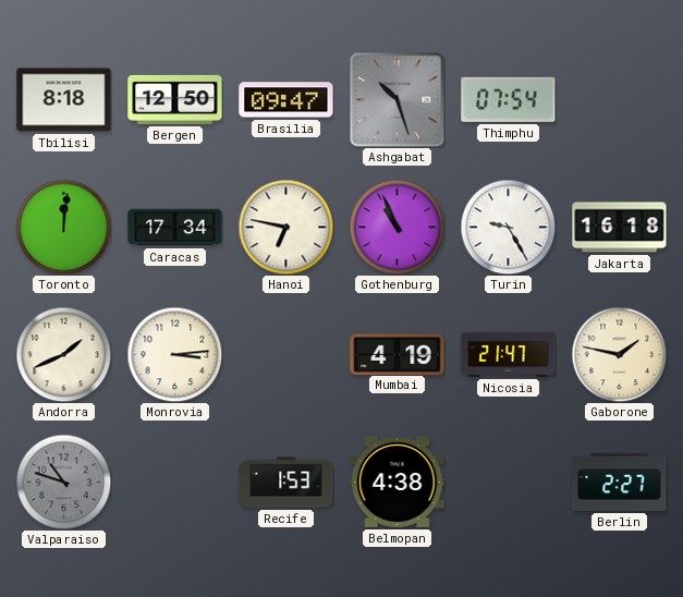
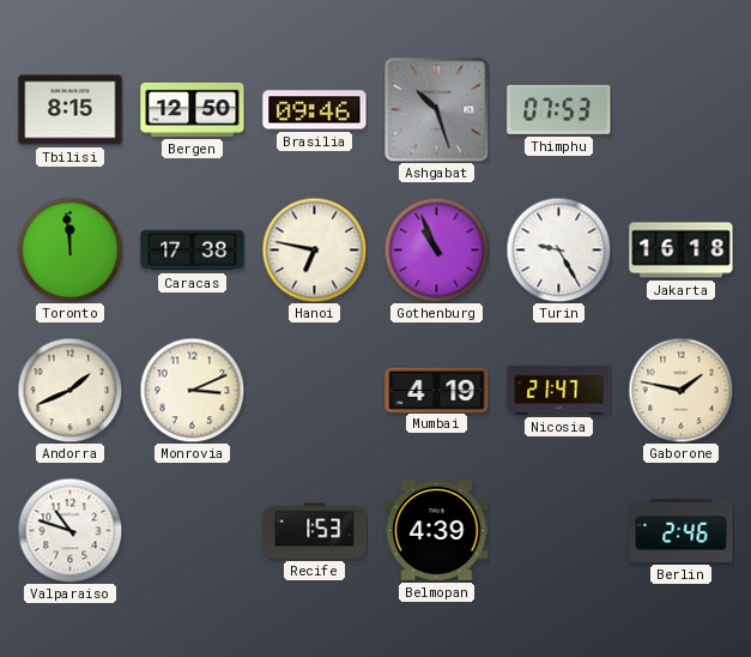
Tbilisi: 8:18 -> 8:15 (71, 110)
Brasilia: 09:47 -> 09:46 (315, 110)
Thimphu: 07:54 -> 07:53 (559, 109)
Toronto: 12:01 -> 11:59 (69, 249)
Caracas: 17:34 -> 17:38 (193, 251)
Monrovia: 3:14 -> 3:11 (192, 390)
Valparaiso dial: grey -> white (69, 530)
Belmopan: 4:38 -> 4:39 (437, 530)
Berlin: 2:27 -> 2:46 (682, 530)
